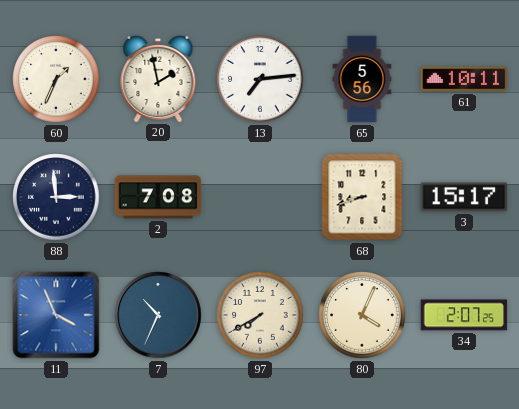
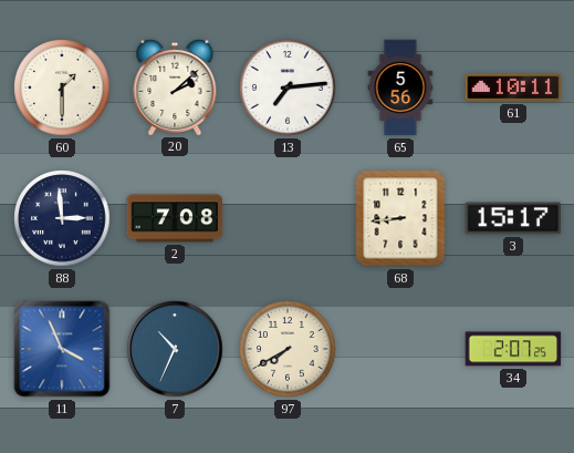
60: 1:34 -> 1:30 (62, 87)
20: 1:58 -> 2:08 (175, 86)
68: 8:42 -> 8:44 (400, 218)
80: 4:04 -> none (362, 315)
